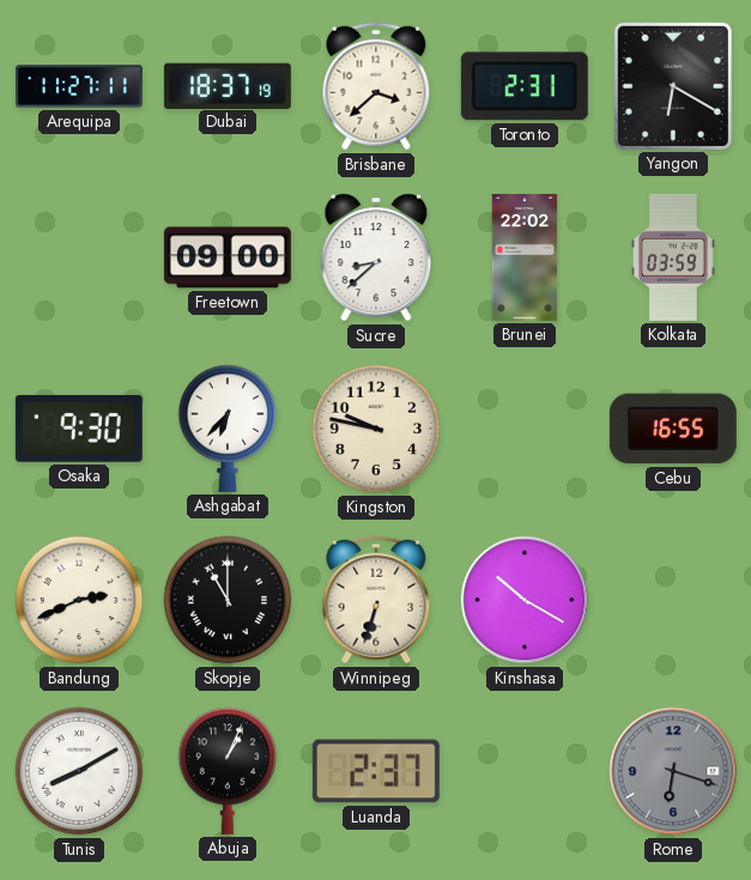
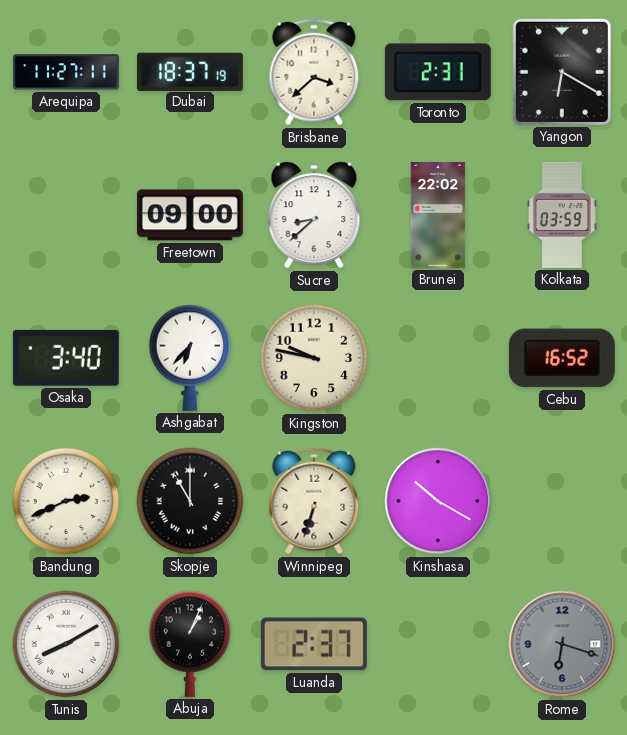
Osaka: 9:30 -> 3:40 (66, 358)
Cebu: 16:55 -> 16:52 (562, 358)
